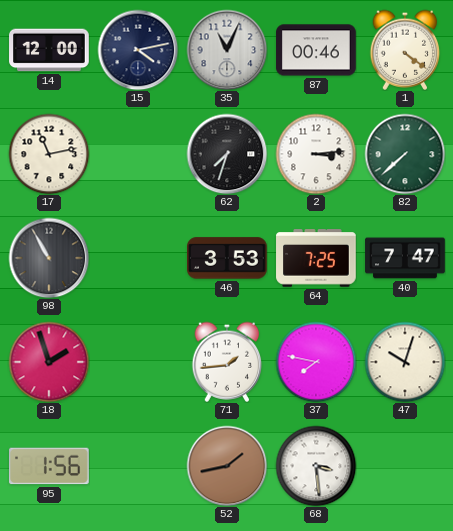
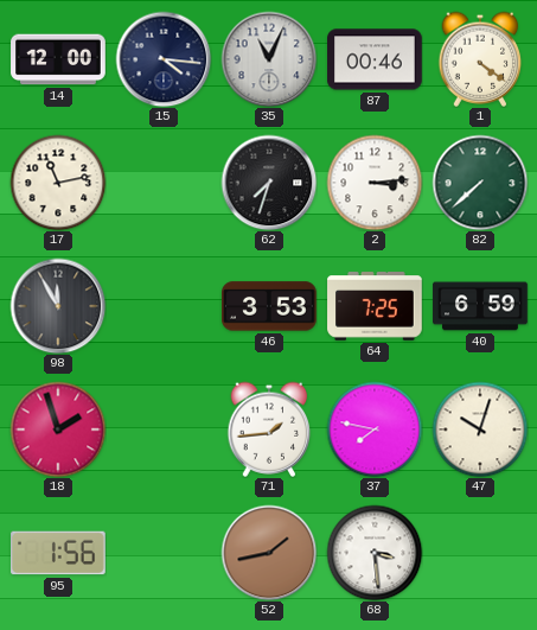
15: 4:13 -> 4:16 (164, 59)
98: 10:55 -> 11:55 (58, 306)
40: 7:47 -> 6:59 (480, 306)
